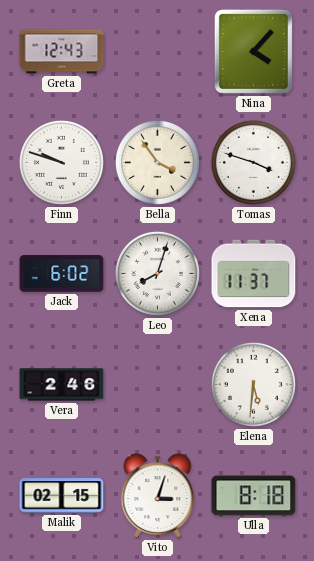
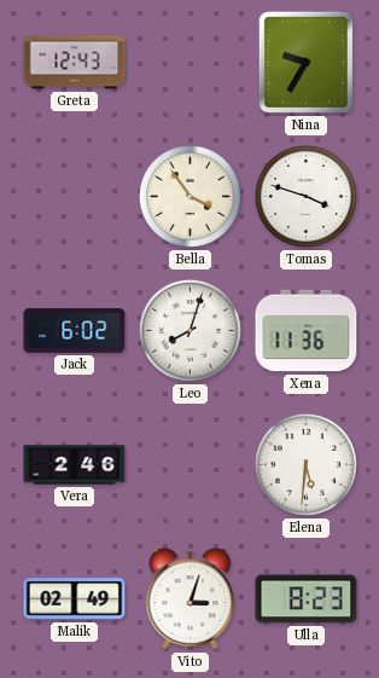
Nina: 4:07 -> 9:35 (305, 62)
Finn: 9:48 -> none (61, 162)
Xena: 11:37 -> 11:36 (307, 331)
Malik: 02:15 -> 02:49 (75, 599)
Ulla: 8:18 -> 8:23 (307, 599)
